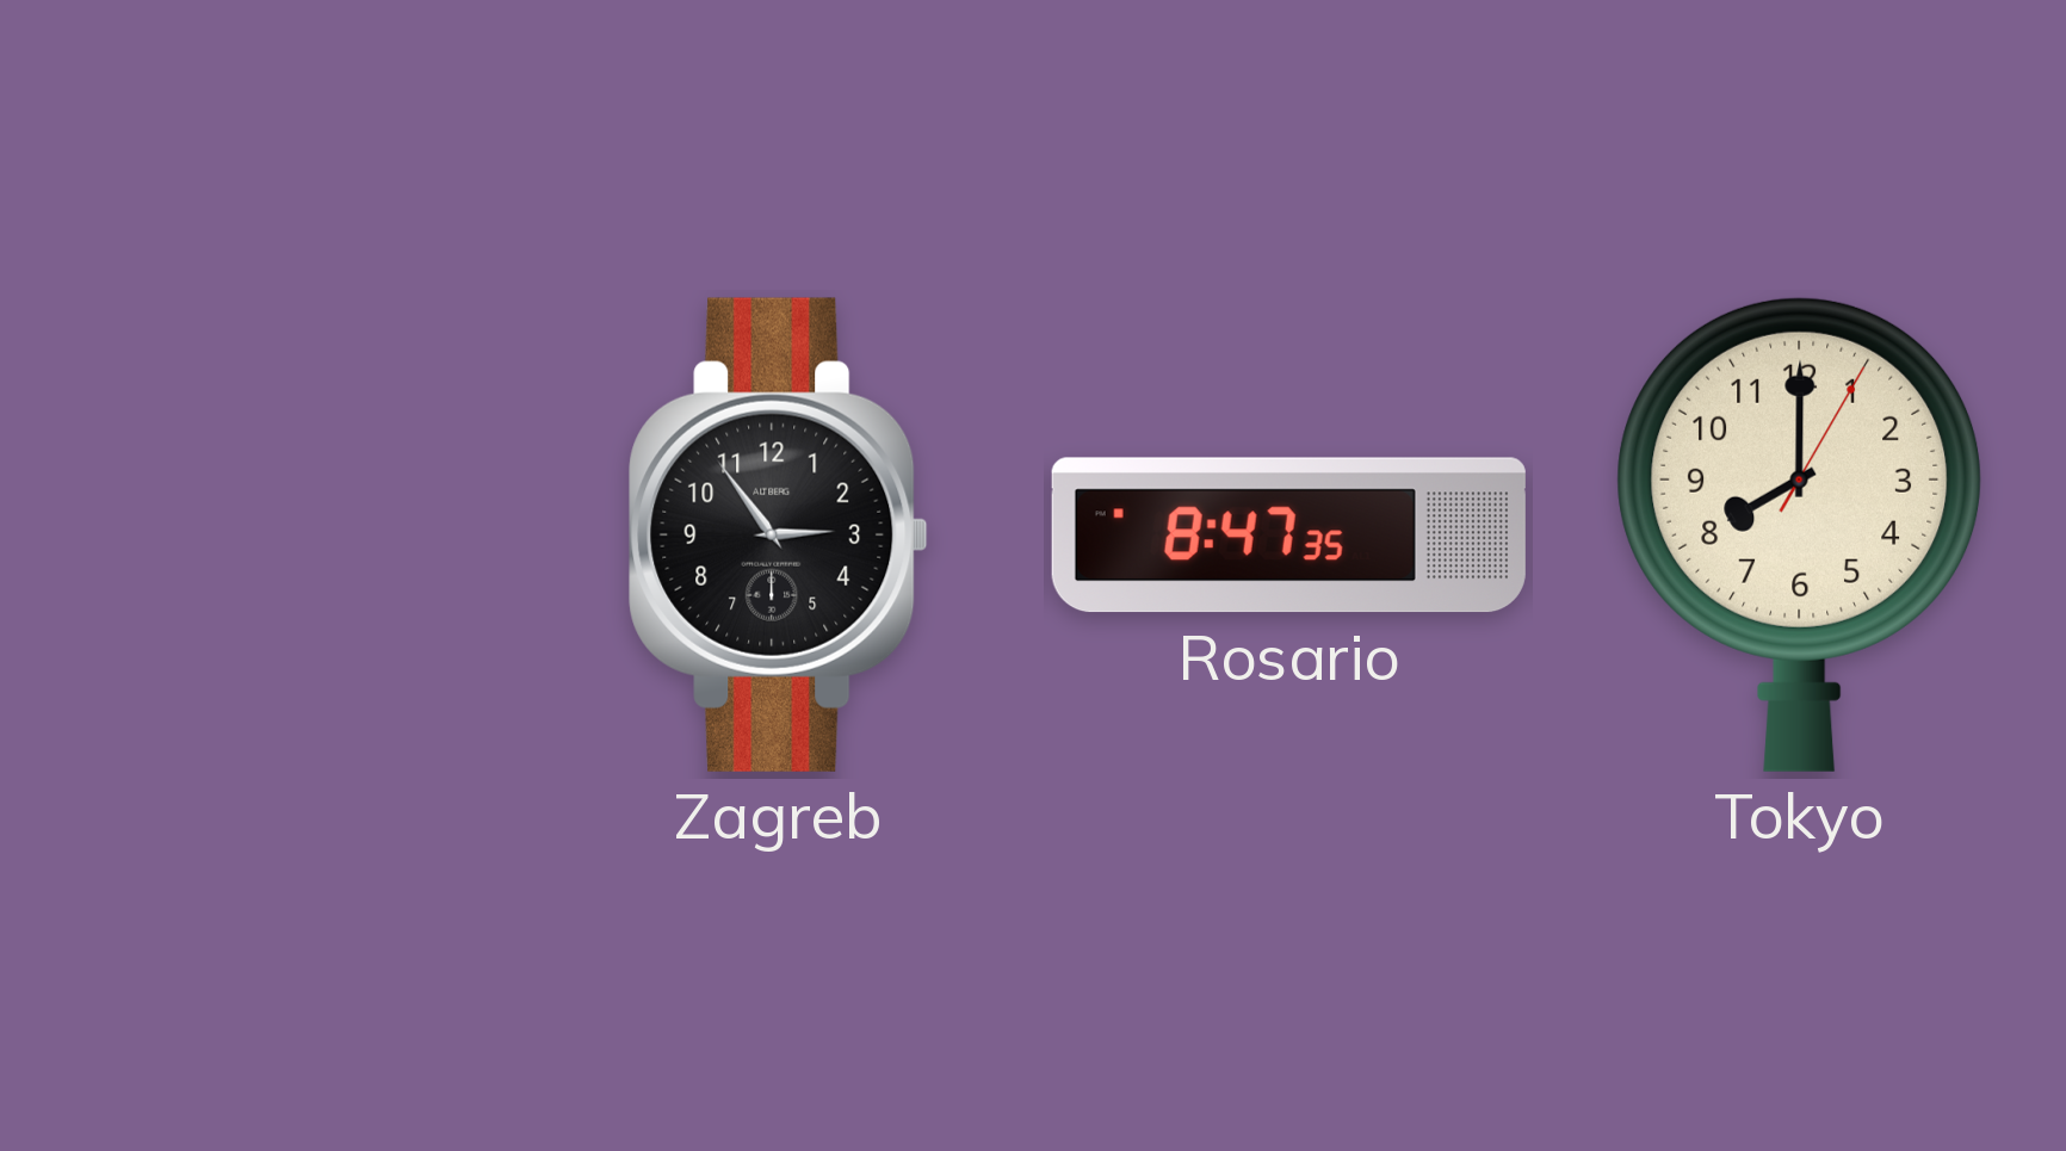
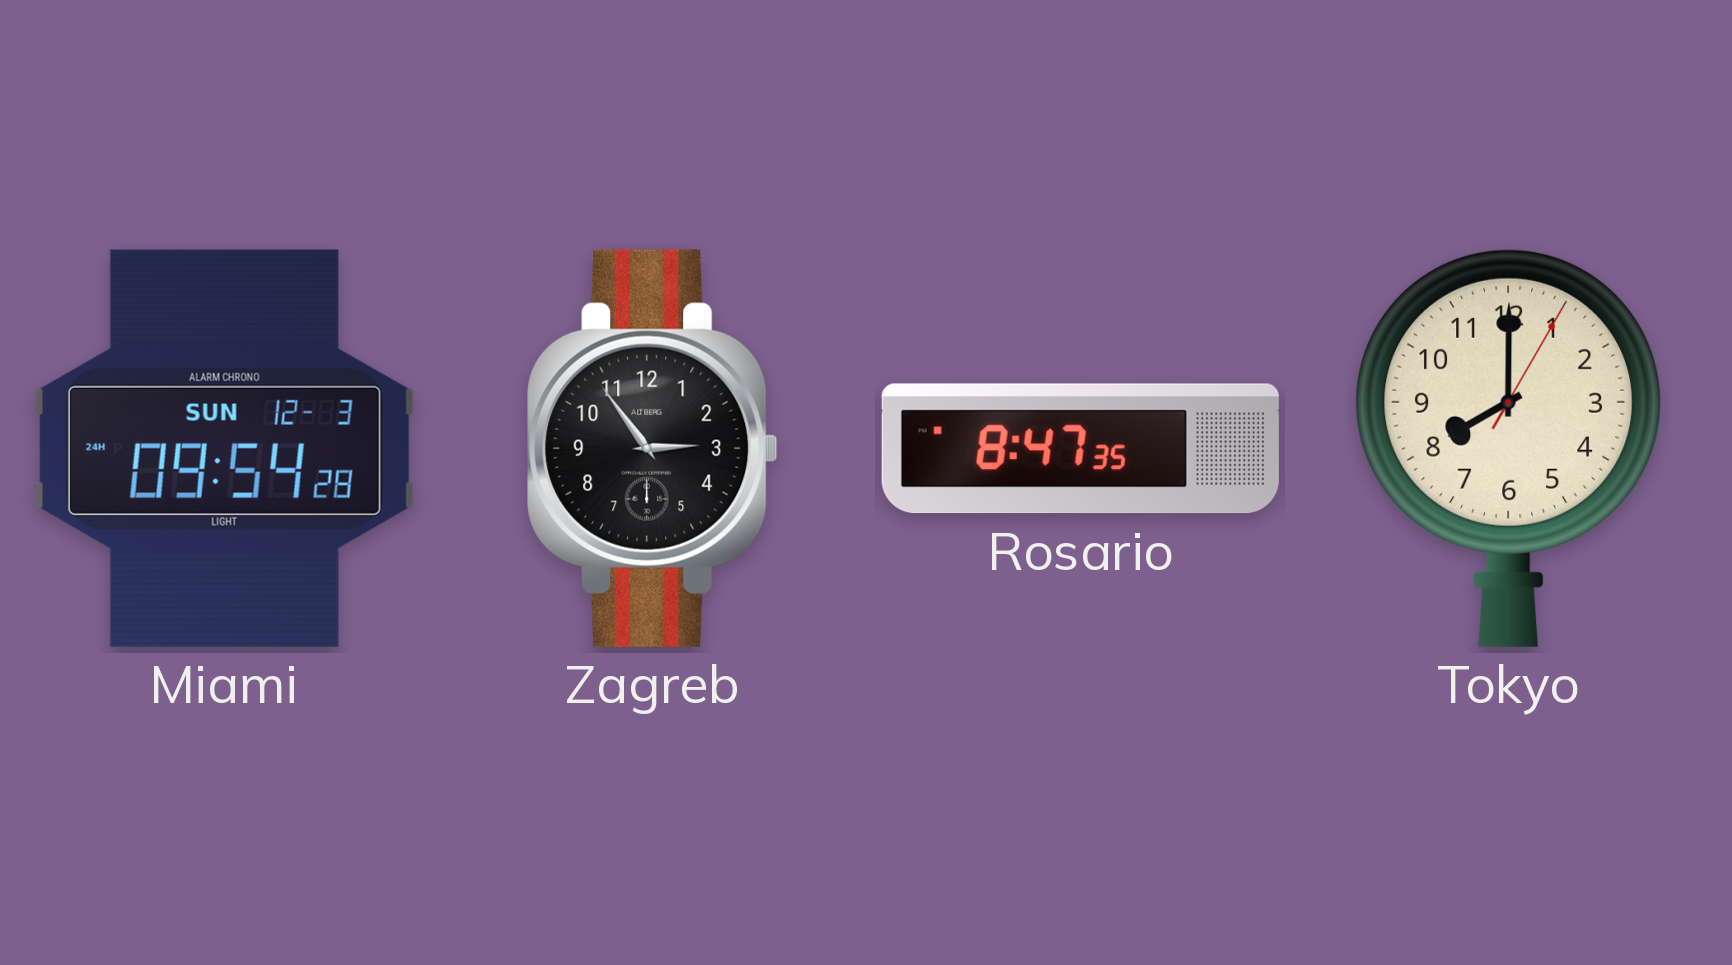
Miami: none -> 09:54 (224, 448)
